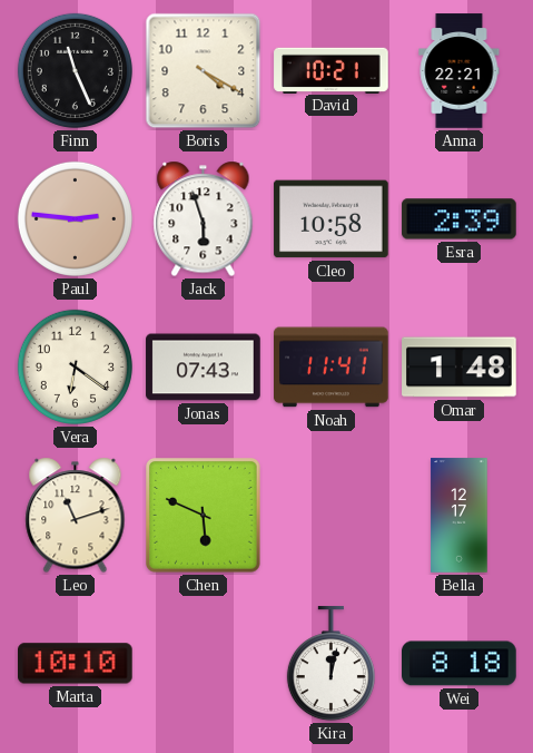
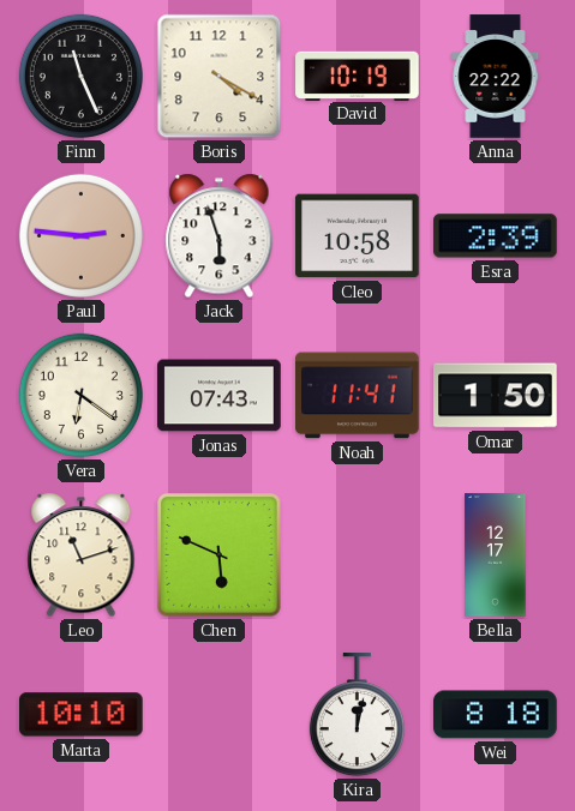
David: 10:21 -> 10:19 (358, 76)
Anna: 22:21 -> 22:22 (496, 77)
Omar: 1:48 -> 1:50 (496, 396)
